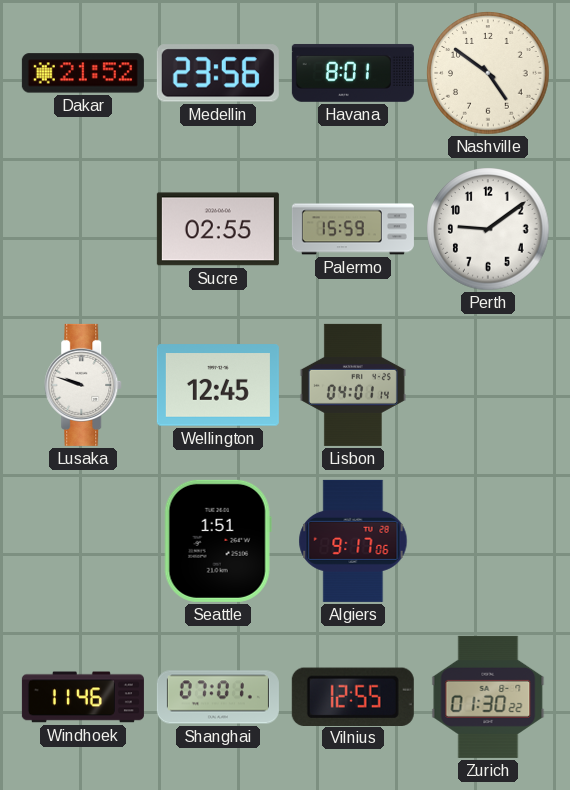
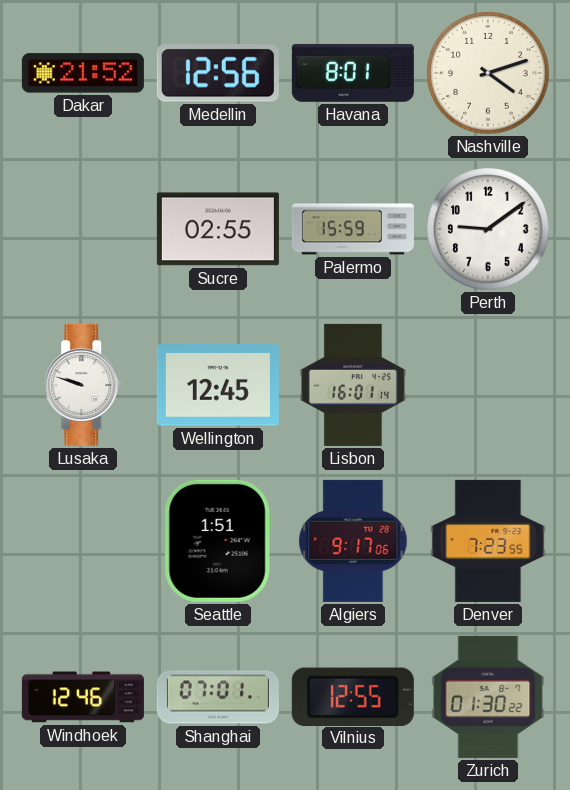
Medellin: 23:56 -> 12:56 (218, 73)
Nashville: 4:51 -> 4:12 (488, 73)
Lisbon: 04:01 -> 16:01 (353, 385)
Denver: none -> 7:23 (488, 541)
Windhoek: 11:46 -> 12:46 (83, 697)
